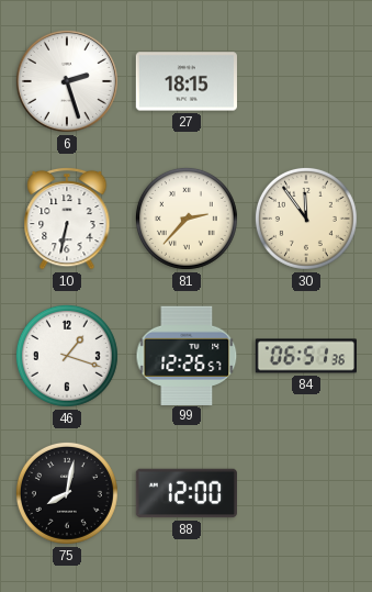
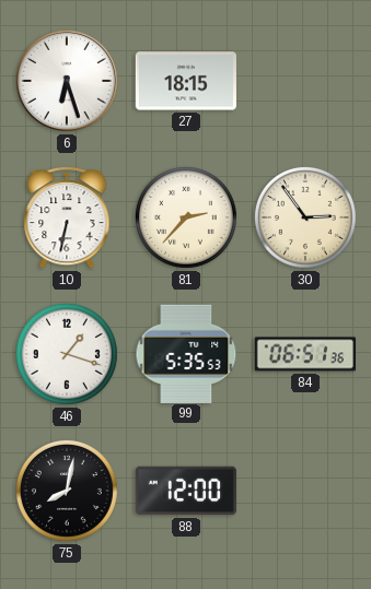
6: 2:27 -> 6:27 (67, 81)
30: 11:54 -> 2:54 (305, 217)
99: 12:26 -> 5:35 (186, 353)
